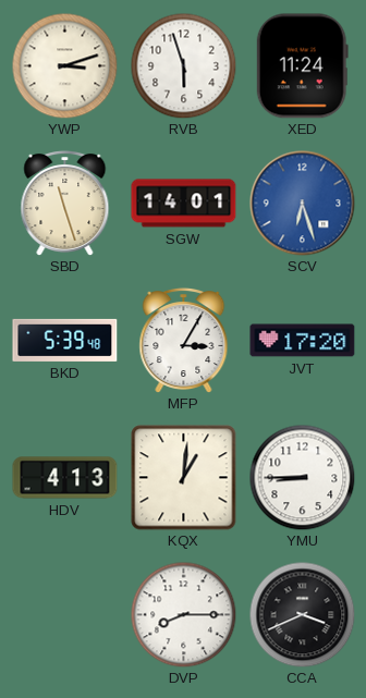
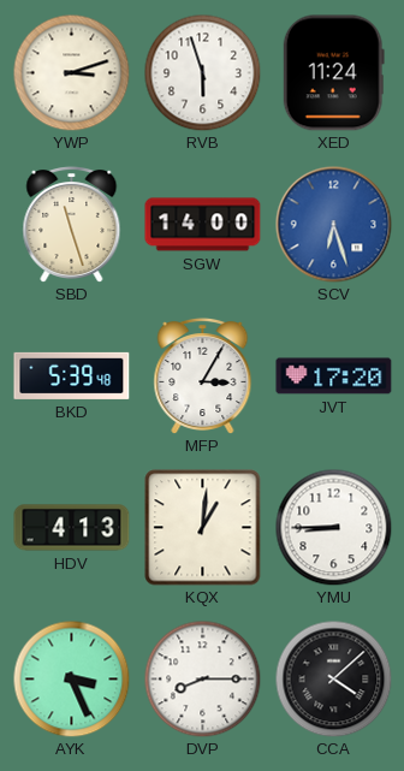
SGW: 14:01 -> 14:00 (203, 225)
AYK: none -> 3:26 (71, 678)
CCA: 3:41 -> 4:08 (333, 678)
